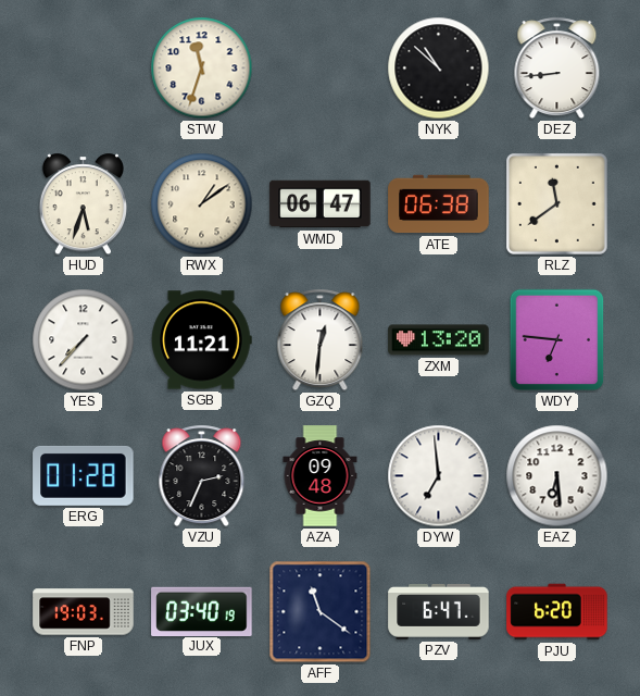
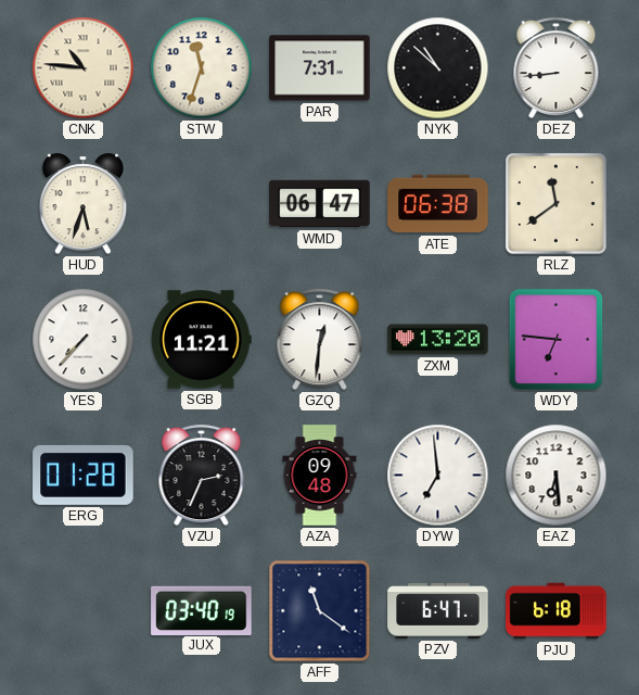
CNK: none -> 10:46 (84, 68)
PAR: none -> 7:31 (320, 68)
RWX: 1:09 -> none (202, 204)
FNP: 19:03 -> none (84, 612)
PJU: 6:20 -> 6:18 (557, 611)
